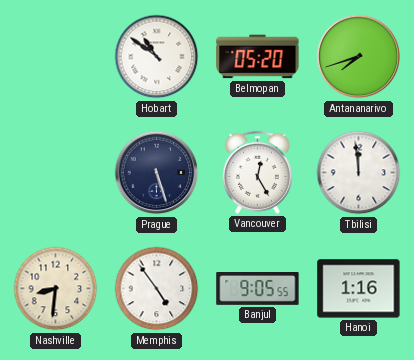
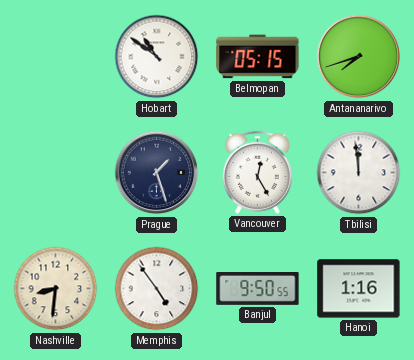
Belmopan: 05:20 -> 05:15 (258, 57)
Prague: 5:27 -> 1:27 (157, 173)
Banjul: 9:05 -> 9:50 (258, 289)
